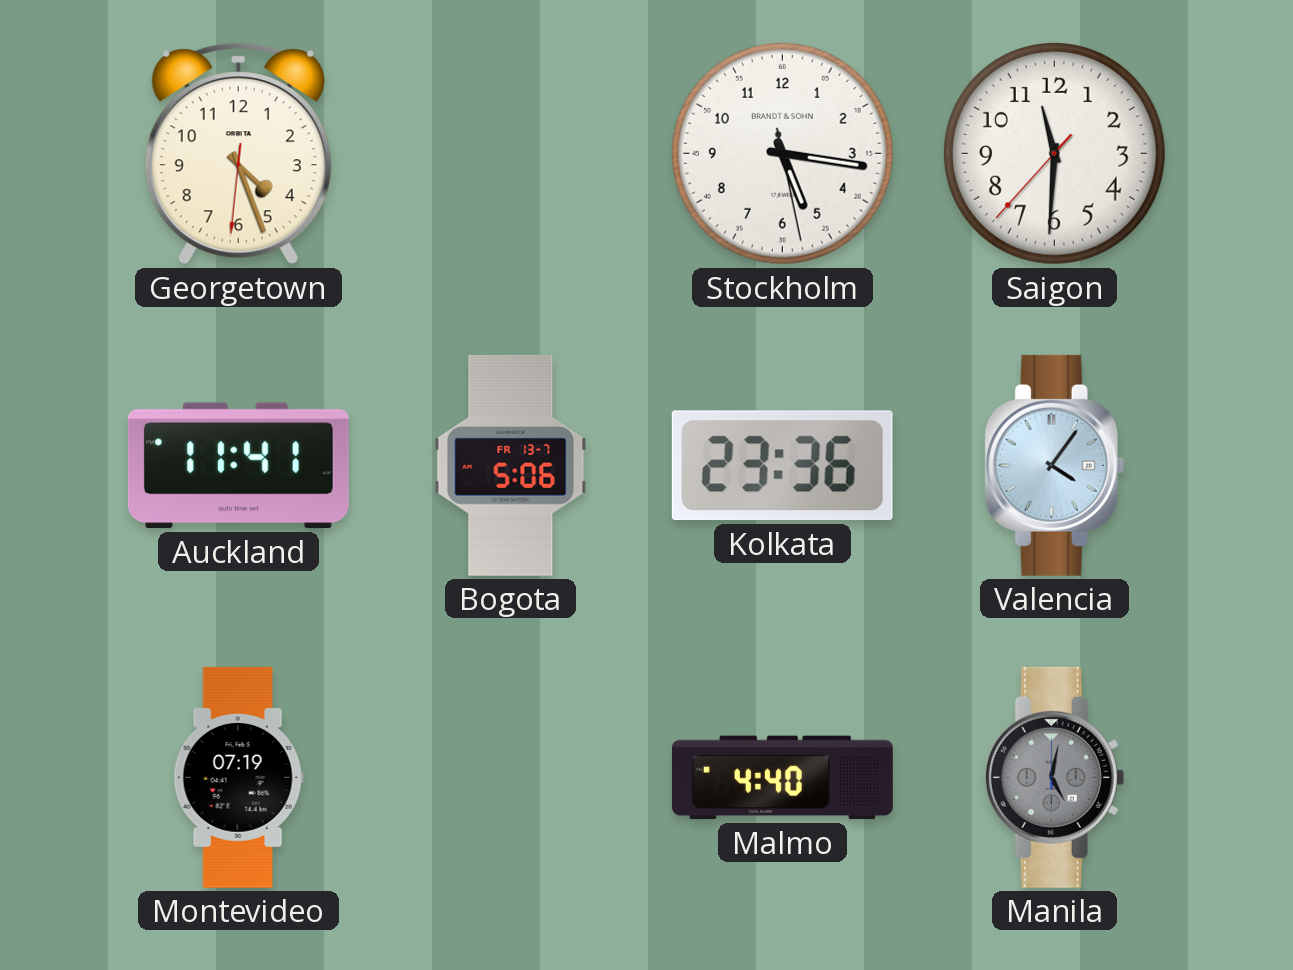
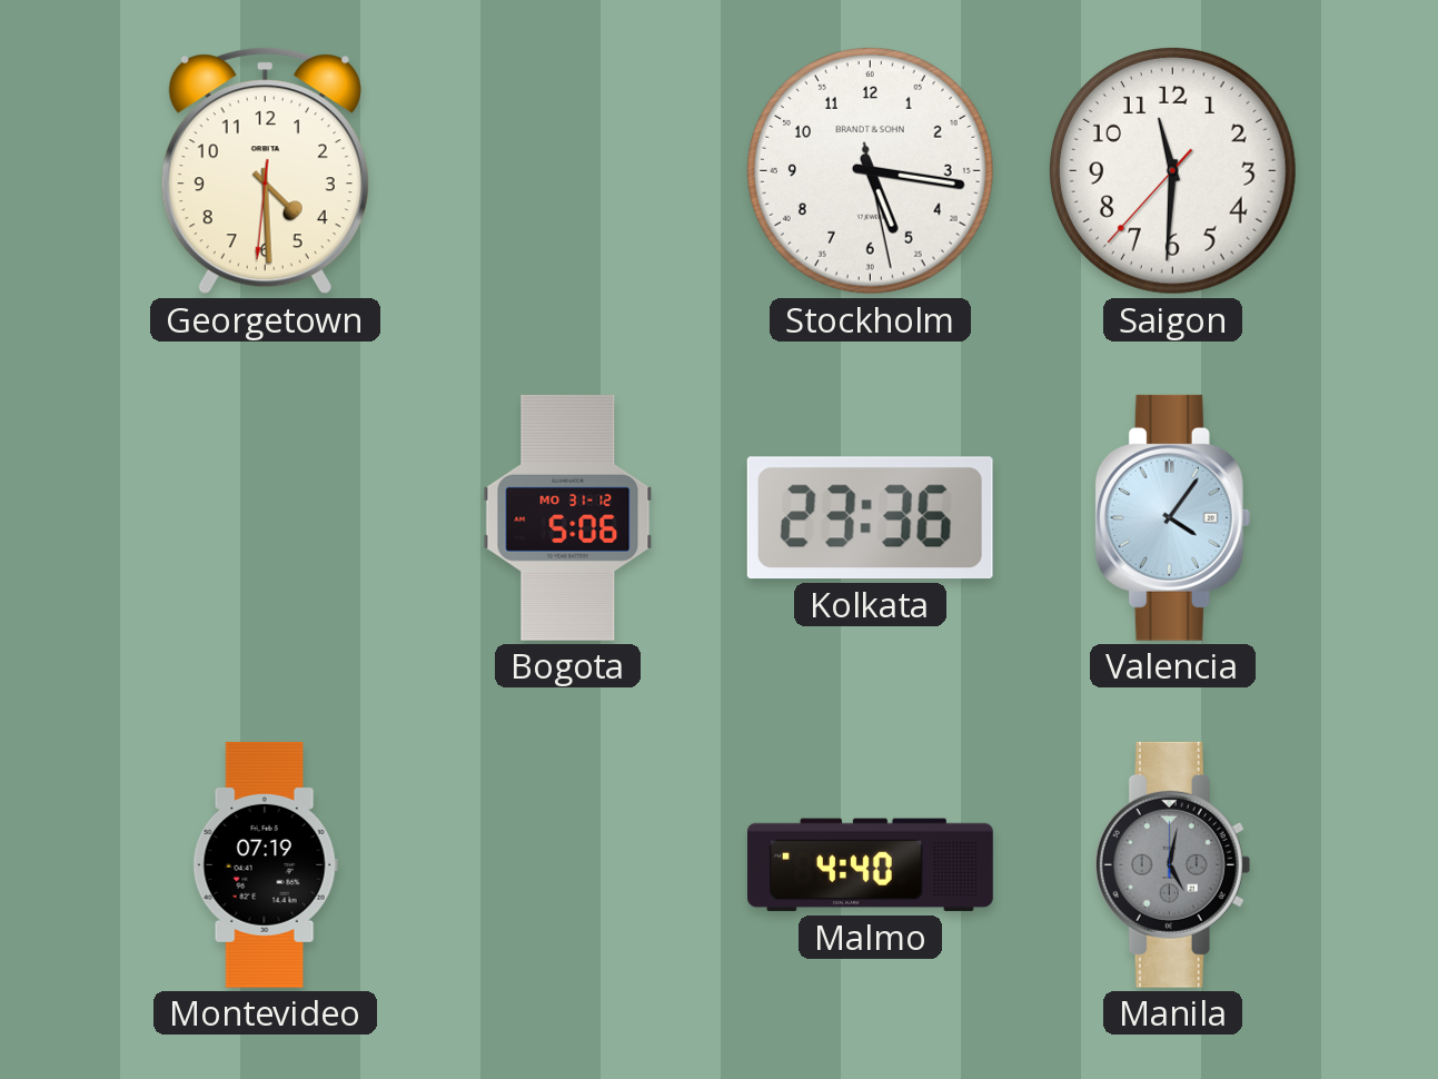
Georgetown: 4:26 -> 4:29 (265, 171)
Auckland: 11:41 -> none (238, 466)
Bogota date: FR 13-7 -> MO 31-12 (568, 517)
